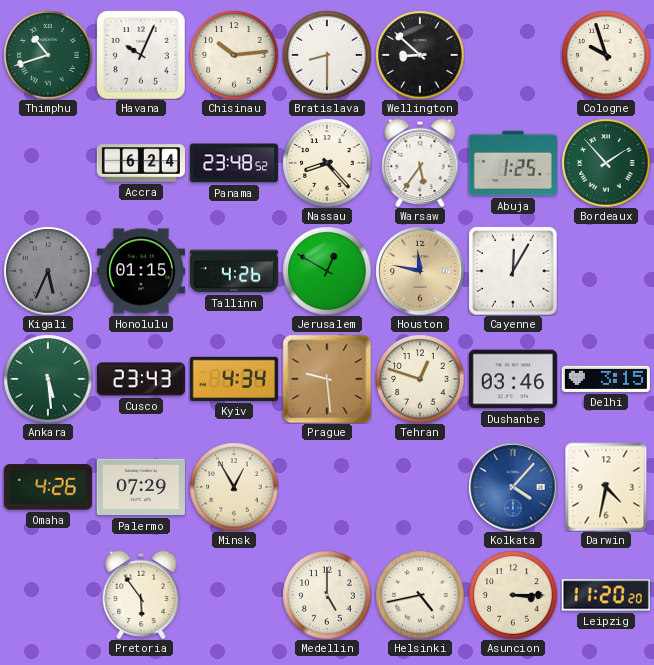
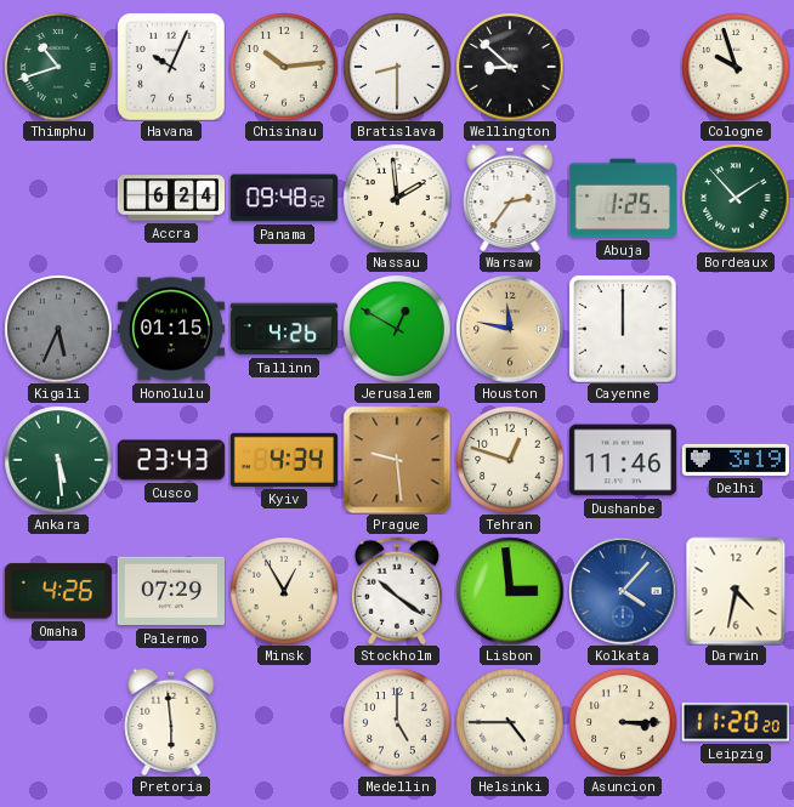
Panama: 23:48 -> 09:48 (284, 198)
Nassau: 8:23 -> 1:59 (397, 198)
Warsaw: 5:36 -> 2:36 (510, 198)
Cayenne: 12:05 -> 12:00 (623, 329)
Dushanbe: 03:46 -> 11:46 (623, 460)
Delhi: 3:15 -> 3:19 (736, 460)
Stockholm: none -> 10:21 (397, 591)
Lisbon: none -> 2:59 (510, 591)
Pretoria: 5:54 -> 5:59 (171, 722)
Helsinki: 4:43 -> 4:45 (510, 722)
